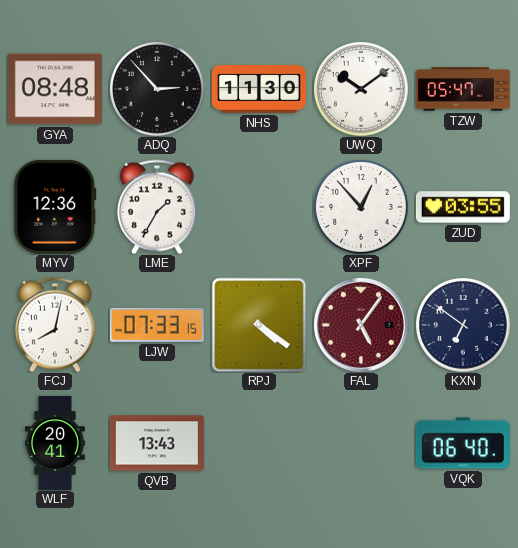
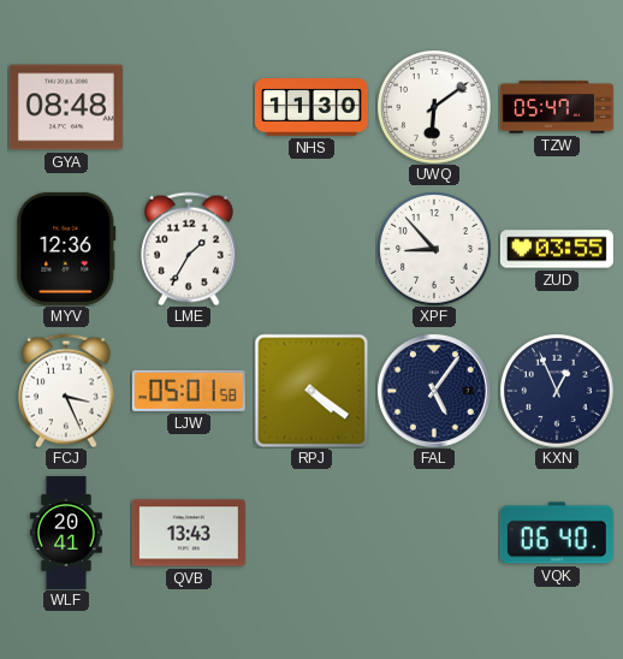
ADQ: 2:53 -> none (157, 89)
UWQ: 10:09 -> 6:09 (434, 107)
XPF: 12:53 -> 8:53 (434, 249)
FCJ: 8:02 -> 3:26 (67, 391)
LJW: 07:33 -> 05:01 (189, 391)
FAL dial: burgundy -> navy (434, 391)
KXN: 6:51 -> 12:56 (557, 391)
